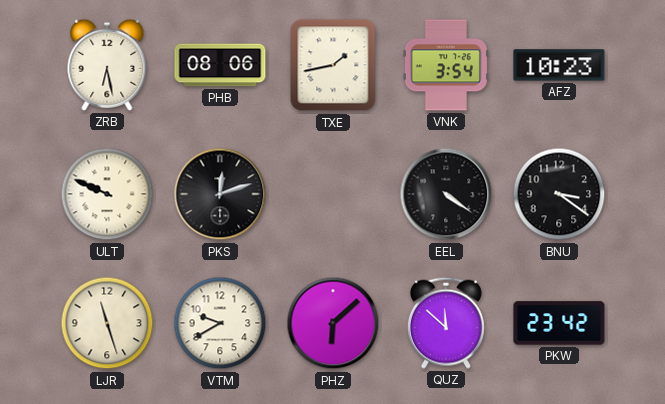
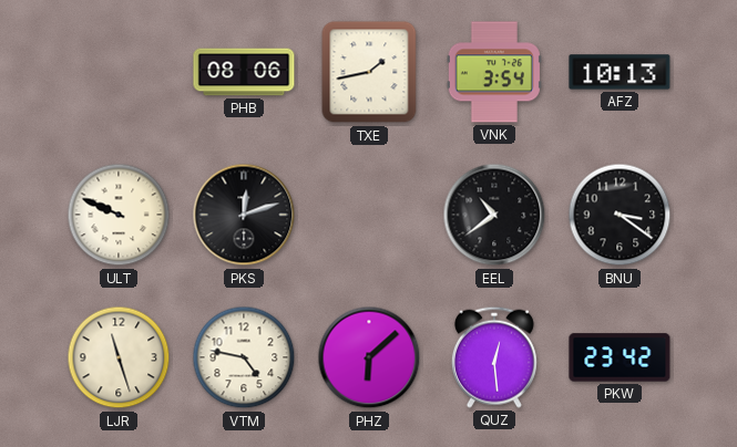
ZRB: 6:28 -> none (107, 65)
AFZ: 10:23 -> 10:13 (620, 72)
EEL: 4:21 -> 10:39 (494, 215)
VTM: 9:40 -> 4:47 (244, 357)
QUZ: 11:52 -> 12:29 (494, 357)
